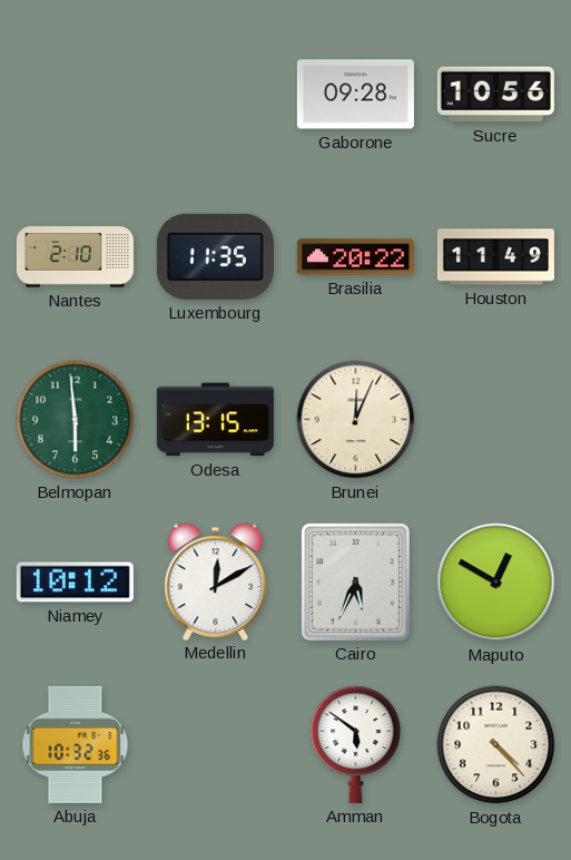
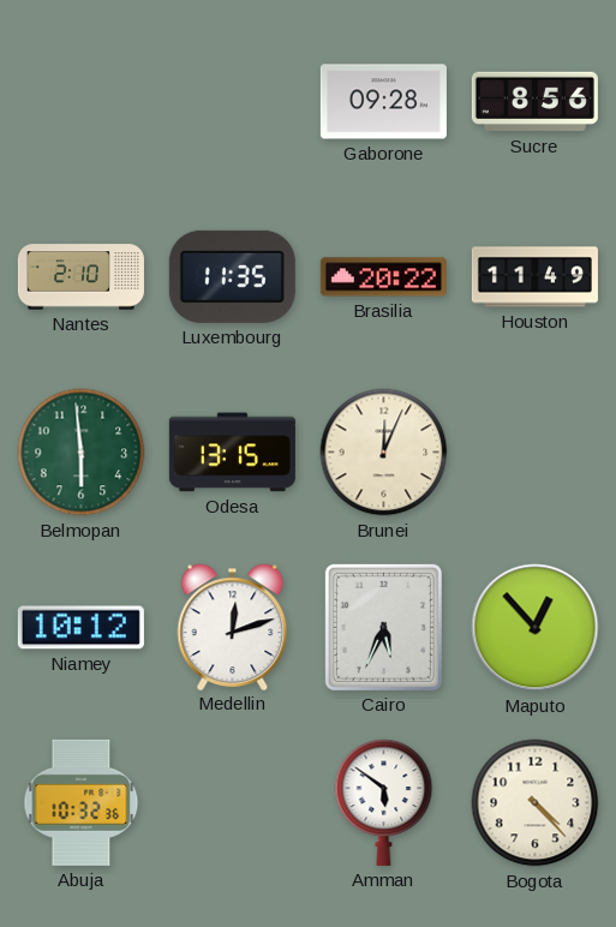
Sucre: 10:56 -> 8:56 (534, 102)
Medellin: 12:10 -> 12:12 (233, 627)
Maputo: 12:50 -> 12:53 (536, 628)
